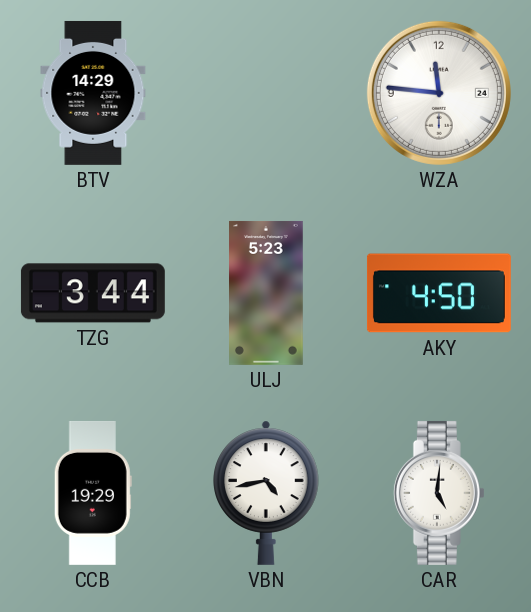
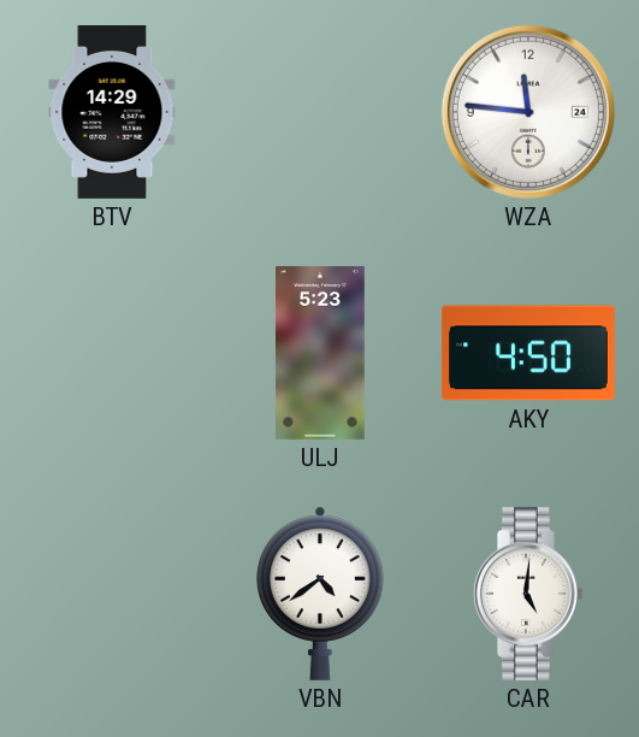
TZG: 3:44 -> none (93, 293)
CCB: 19:29 -> none (93, 493)
VBN: 4:43 -> 4:39 (320, 594)
